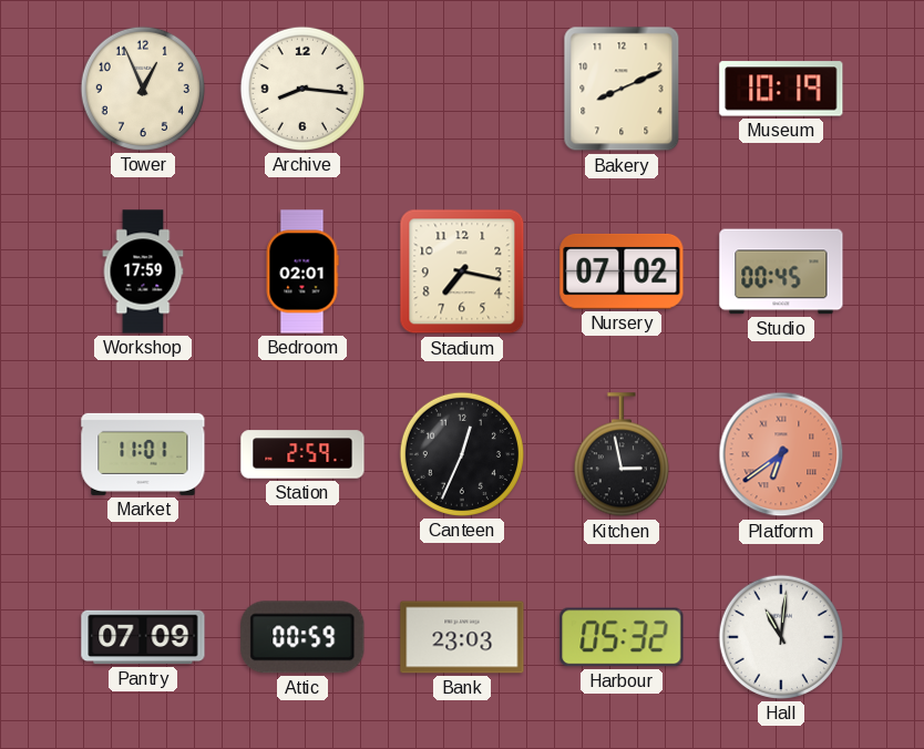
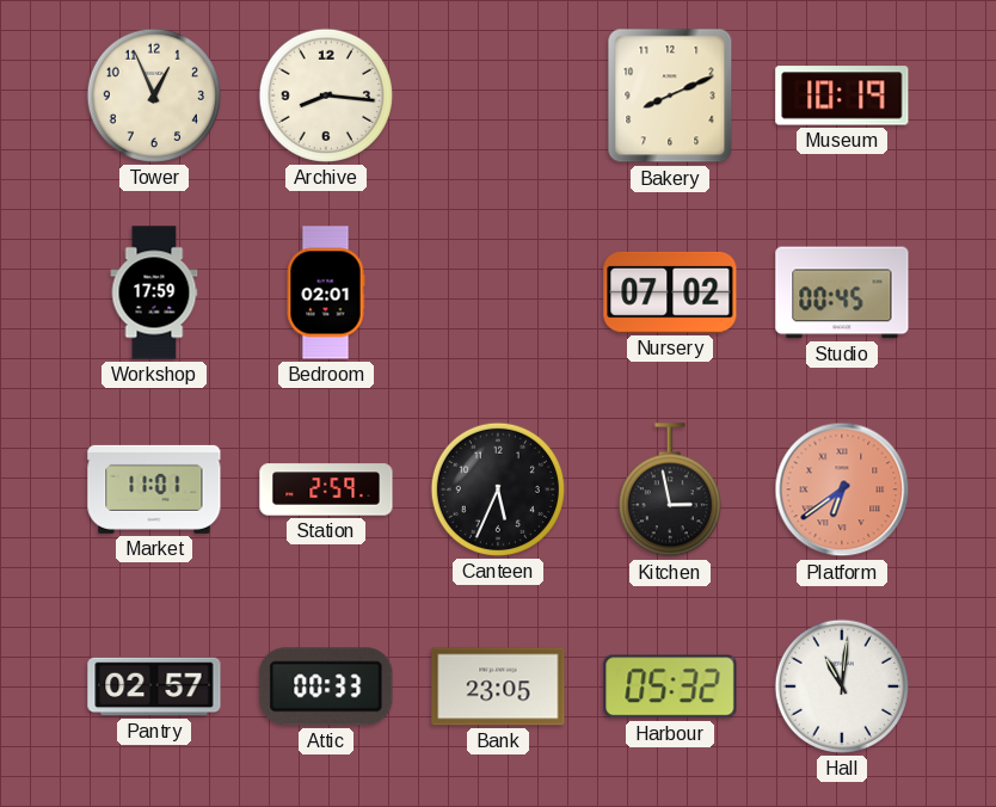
Stadium: 7:17 -> none (462, 271)
Canteen: 12:34 -> 5:34 (498, 489)
Pantry: 07:09 -> 02:57 (154, 686)
Attic: 00:59 -> 00:33 (326, 686)
Bank: 23:03 -> 23:05 (498, 686)
